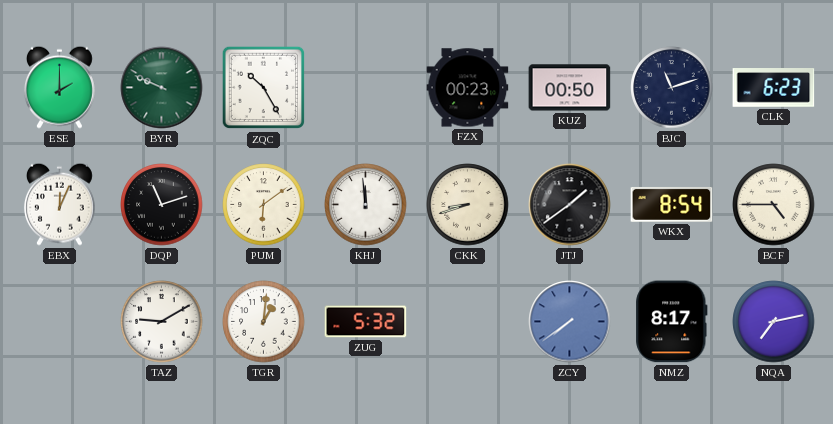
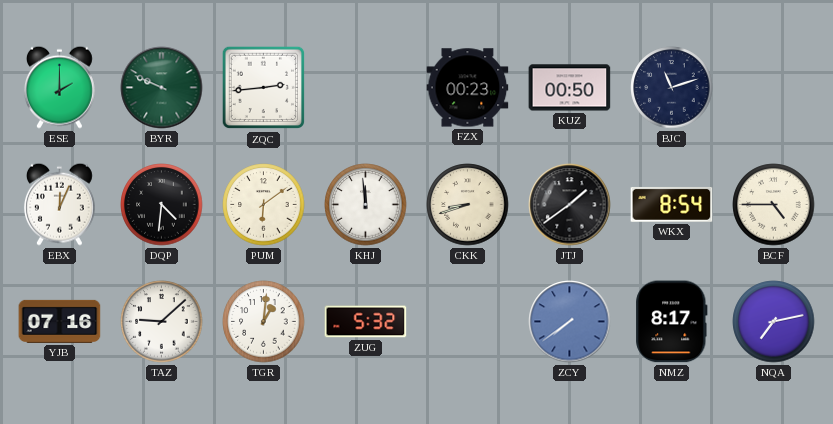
ZQC: 10:25 -> 2:44 (264, 88)
CLK: 6:23 -> none (774, 88)
DQP: 11:12 -> 4:31 (162, 205)
YJB: none -> 07:16 (60, 321)
TAZ: 9:10 -> 9:08 (162, 322)
